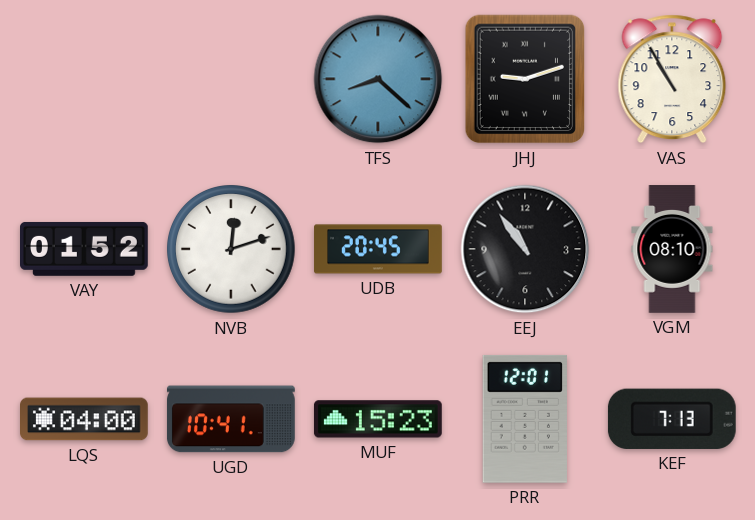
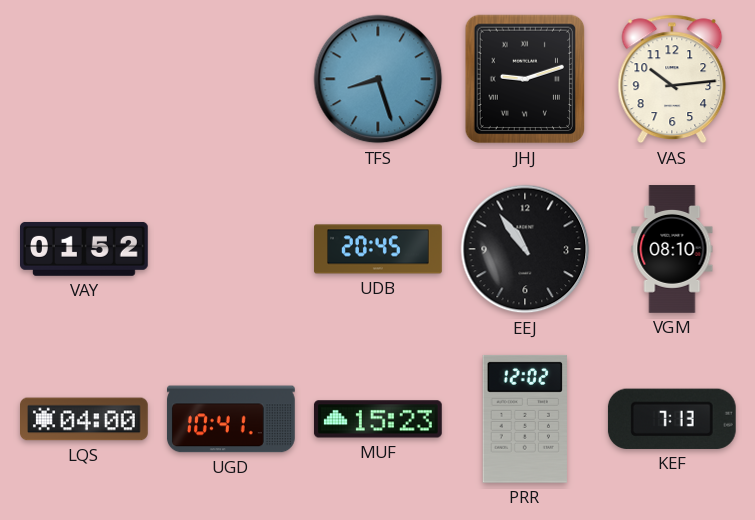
TFS: 8:22 -> 8:27 (378, 79)
VAS: 10:55 -> 10:14 (672, 79)
NVB: 12:12 -> none (232, 250)
PRR: 12:01 -> 12:02 (524, 419)
